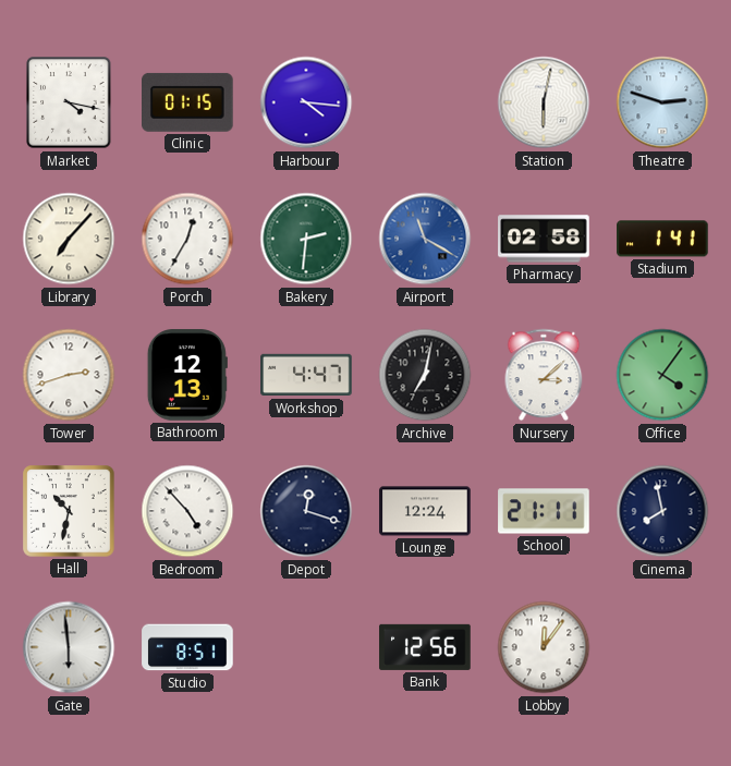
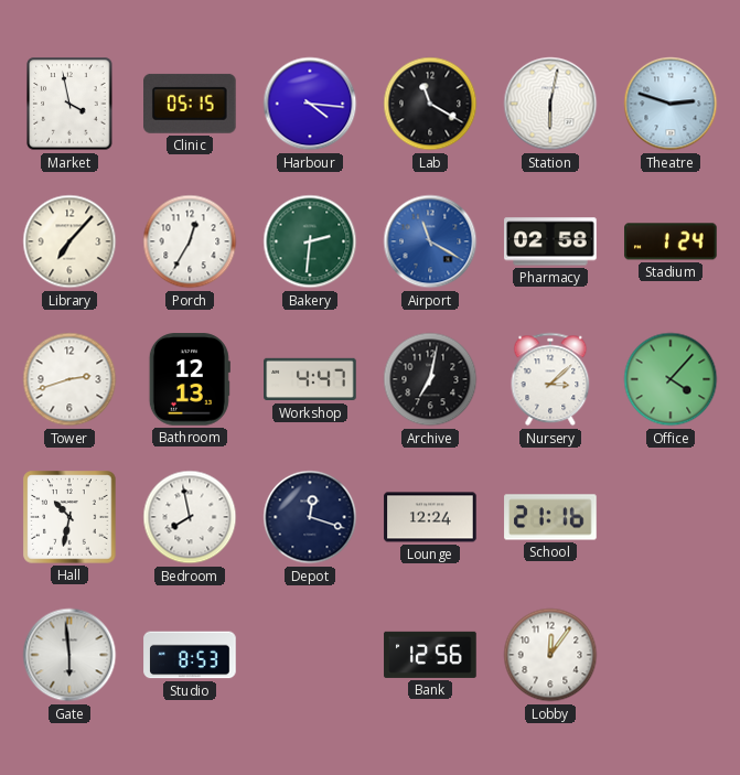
Market: 4:17 -> 3:58 (69, 104)
Clinic: 01:15 -> 05:15 (191, 104)
Lab: none -> 11:20 (430, 104)
Stadium: 1:41 -> 1:24 (671, 241)
Office: 4:06 -> 4:07 (671, 379)
Bedroom: 4:53 -> 7:58 (190, 517)
School: 21:11 -> 21:16 (550, 517)
Cinema: 7:58 -> none (662, 511)
Studio: 8:51 -> 8:53 (190, 655)
